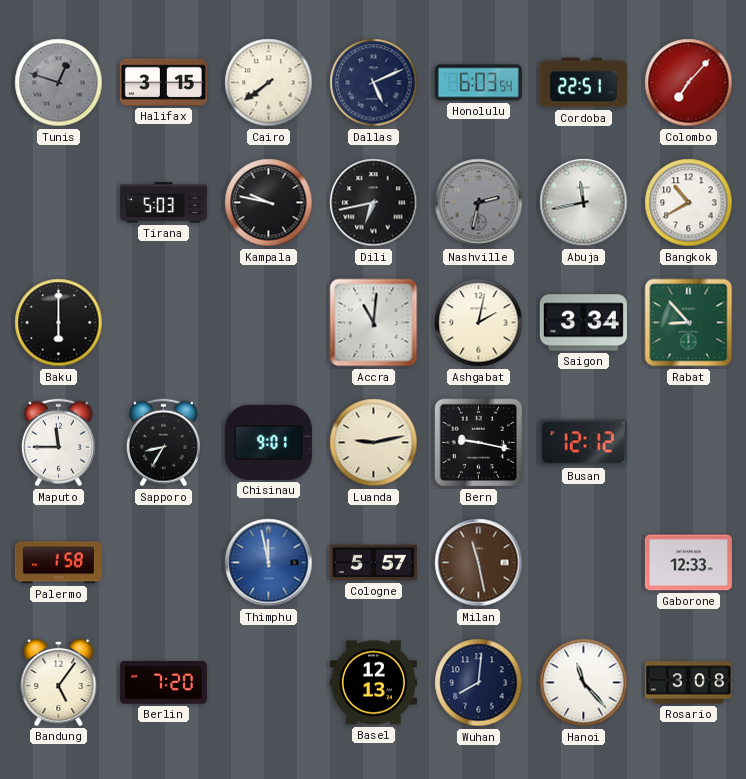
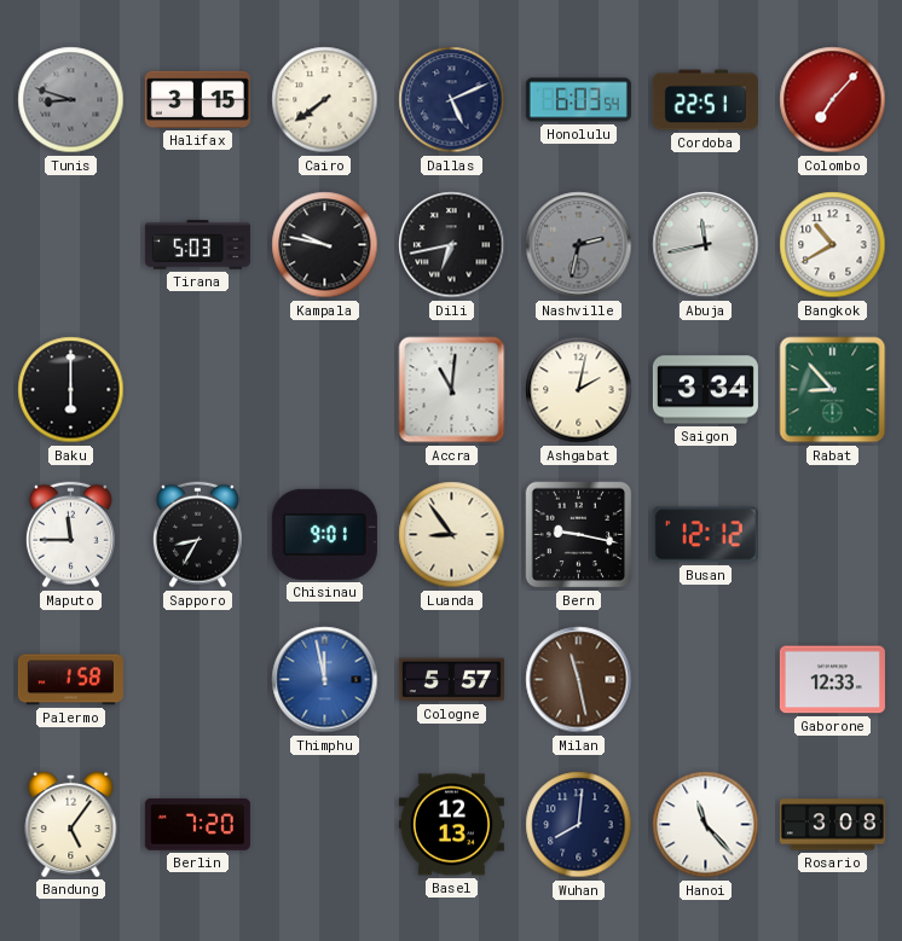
Tunis: 12:48 -> 8:48 (71, 100)
Luanda: 9:13 -> 8:54 (452, 535)
